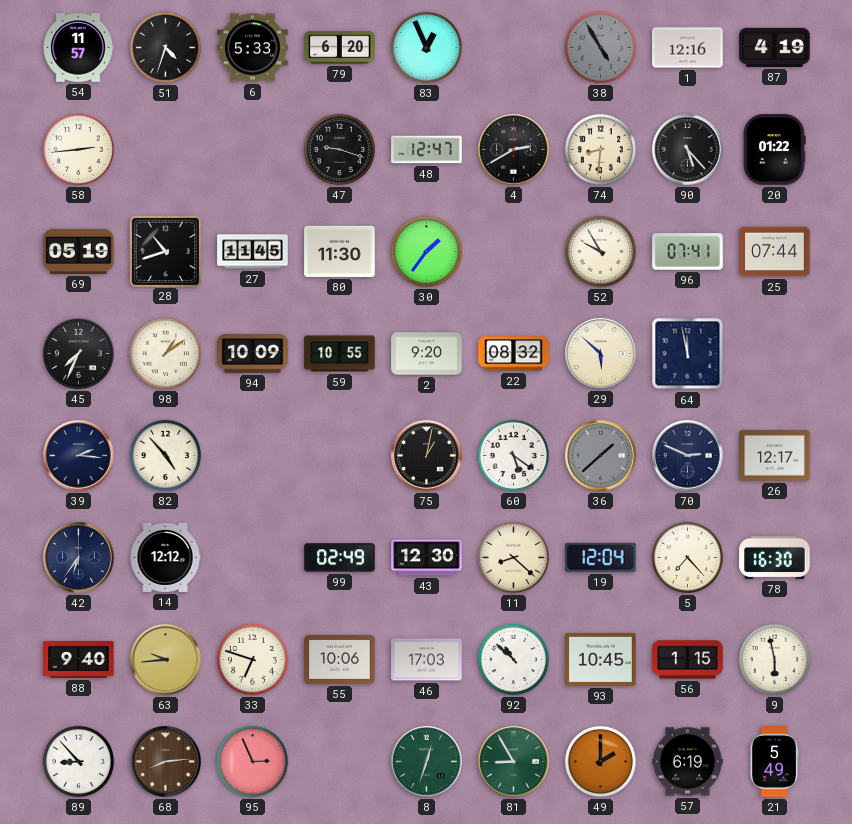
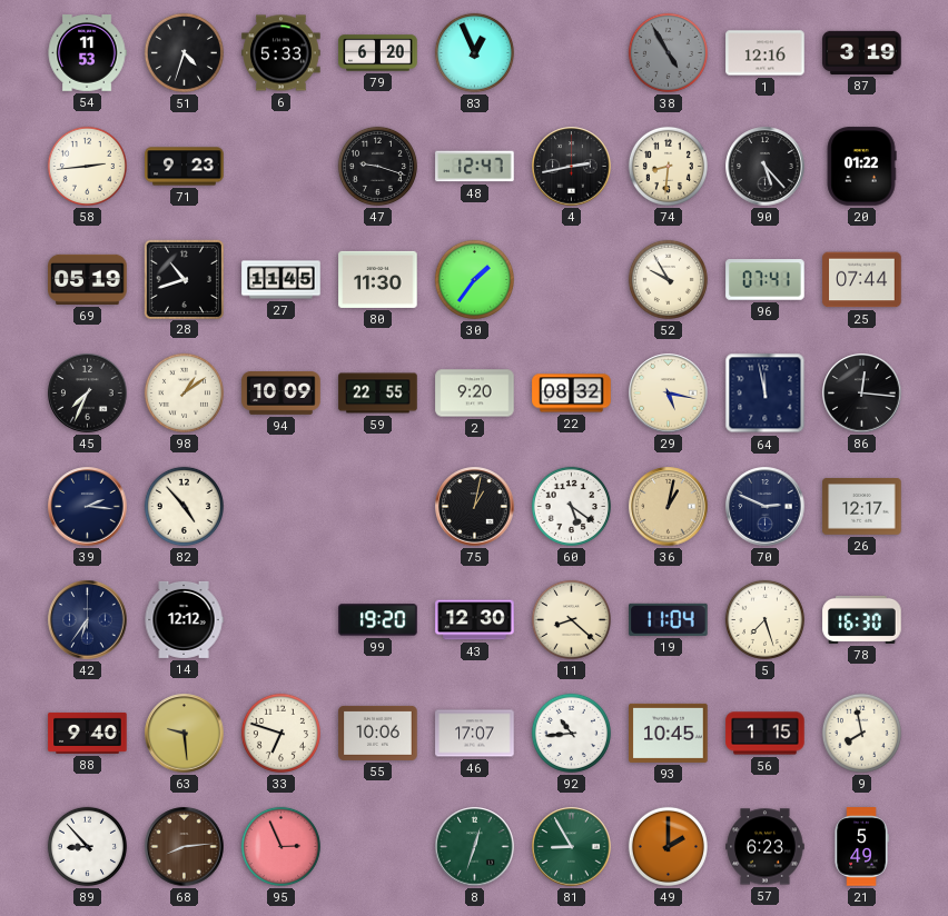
54: 11:57 -> 11:53 (87, 53)
87: 4:19 -> 3:19 (862, 52)
71: none -> 9:23 (185, 167)
4: 2:40 -> 2:43 (572, 167)
59: 10:55 -> 22:55 (378, 394)
29: 5:52 -> 5:17 (669, 394)
86: none -> 12:16 (862, 394)
36: 1:38 -> 1:02 (669, 507)
36 dial: grey -> champagne (669, 507)
99: 02:49 -> 19:20 (378, 620)
19: 12:04 -> 11:04 (669, 619)
5: 7:23 -> 7:27 (764, 619)
63: 9:44 -> 9:29 (185, 734)
46: 17:03 -> 17:07 (475, 734)
92: 10:52 -> 10:44 (571, 733)
9: 5:58 -> 7:58 (861, 733)
57: 6:19 -> 6:23 (766, 847)
